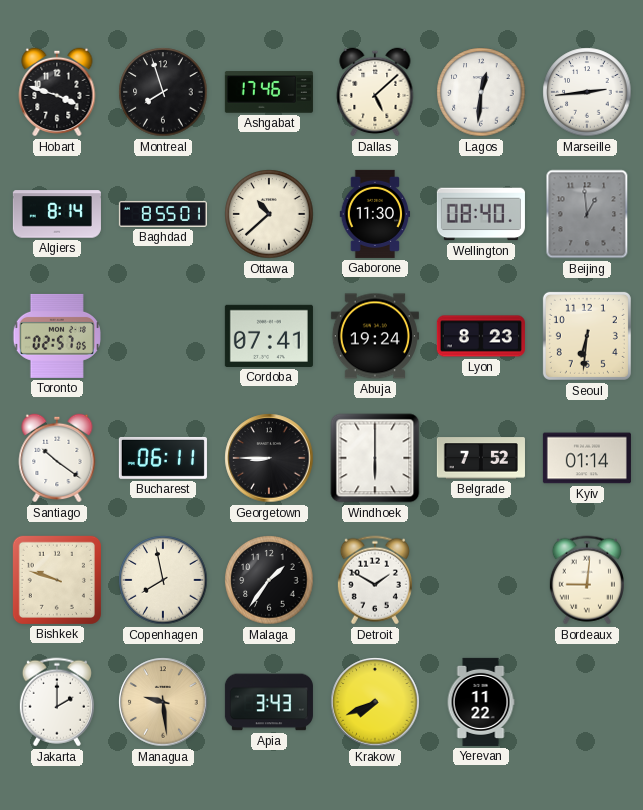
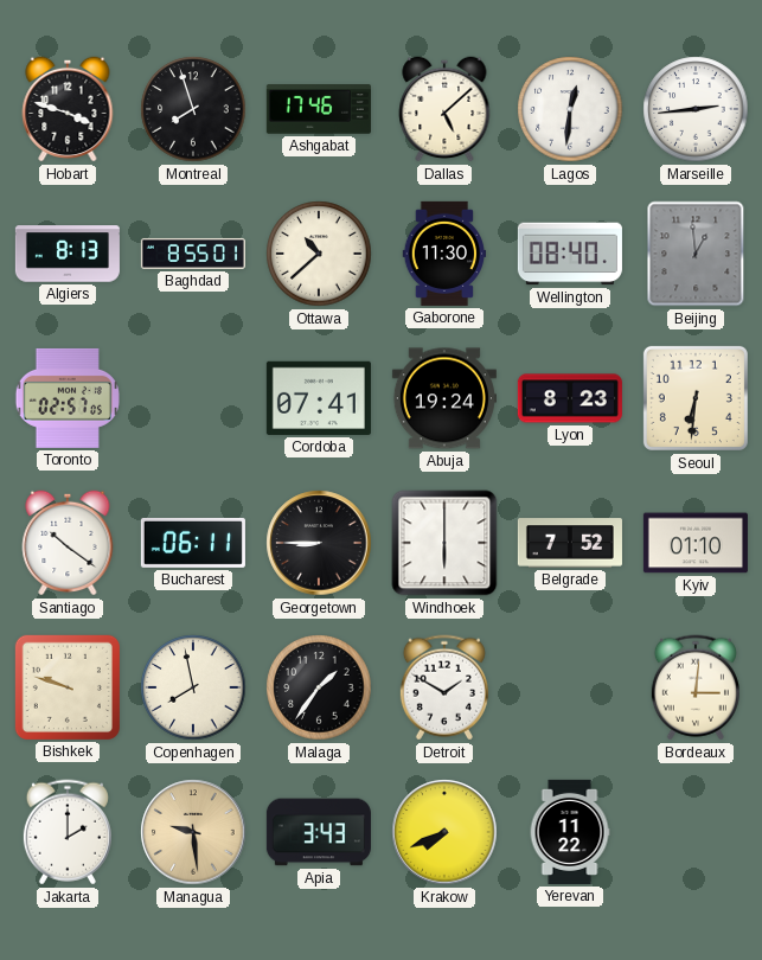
Algiers: 8:14 -> 8:13 (68, 254)
Kyiv: 01:14 -> 01:10 (696, 543)
Bordeaux: 9:01 -> 3:01 (696, 687)
